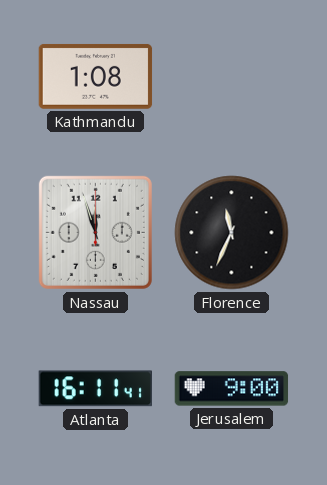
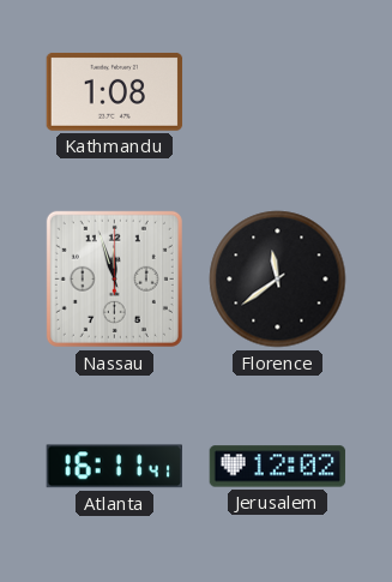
Florence: 11:34 -> 11:39 (278, 280)
Jerusalem: 9:00 -> 12:02 (278, 467)
